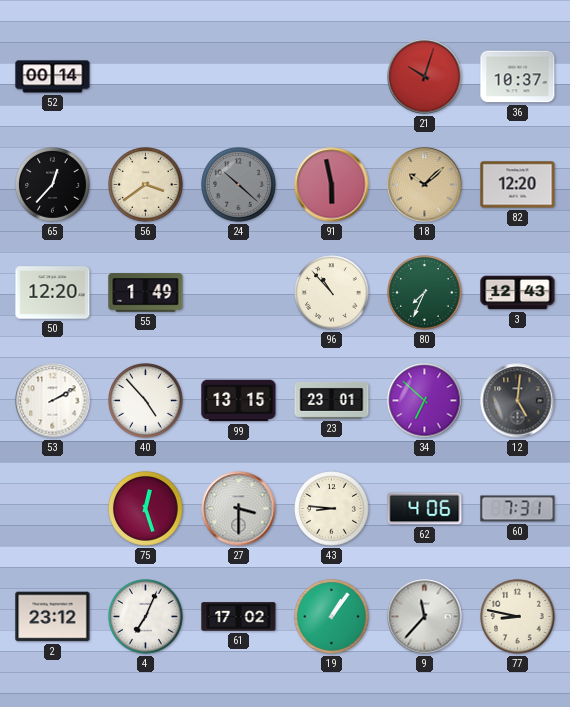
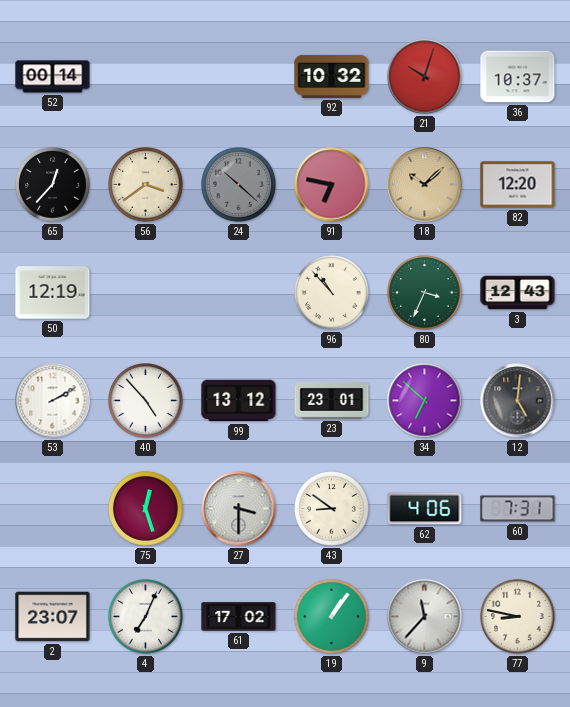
92: none -> 10:32 (332, 76)
91: 5:58 -> 6:47 (332, 185)
50: 12:20 -> 12:19 (53, 293)
55: 1:49 -> none (146, 293)
80: 7:34 -> 3:34 (425, 293)
99: 13:15 -> 13:12 (239, 401)
43: 8:46 -> 8:51 (332, 509)
2: 23:12 -> 23:07 (53, 617)
